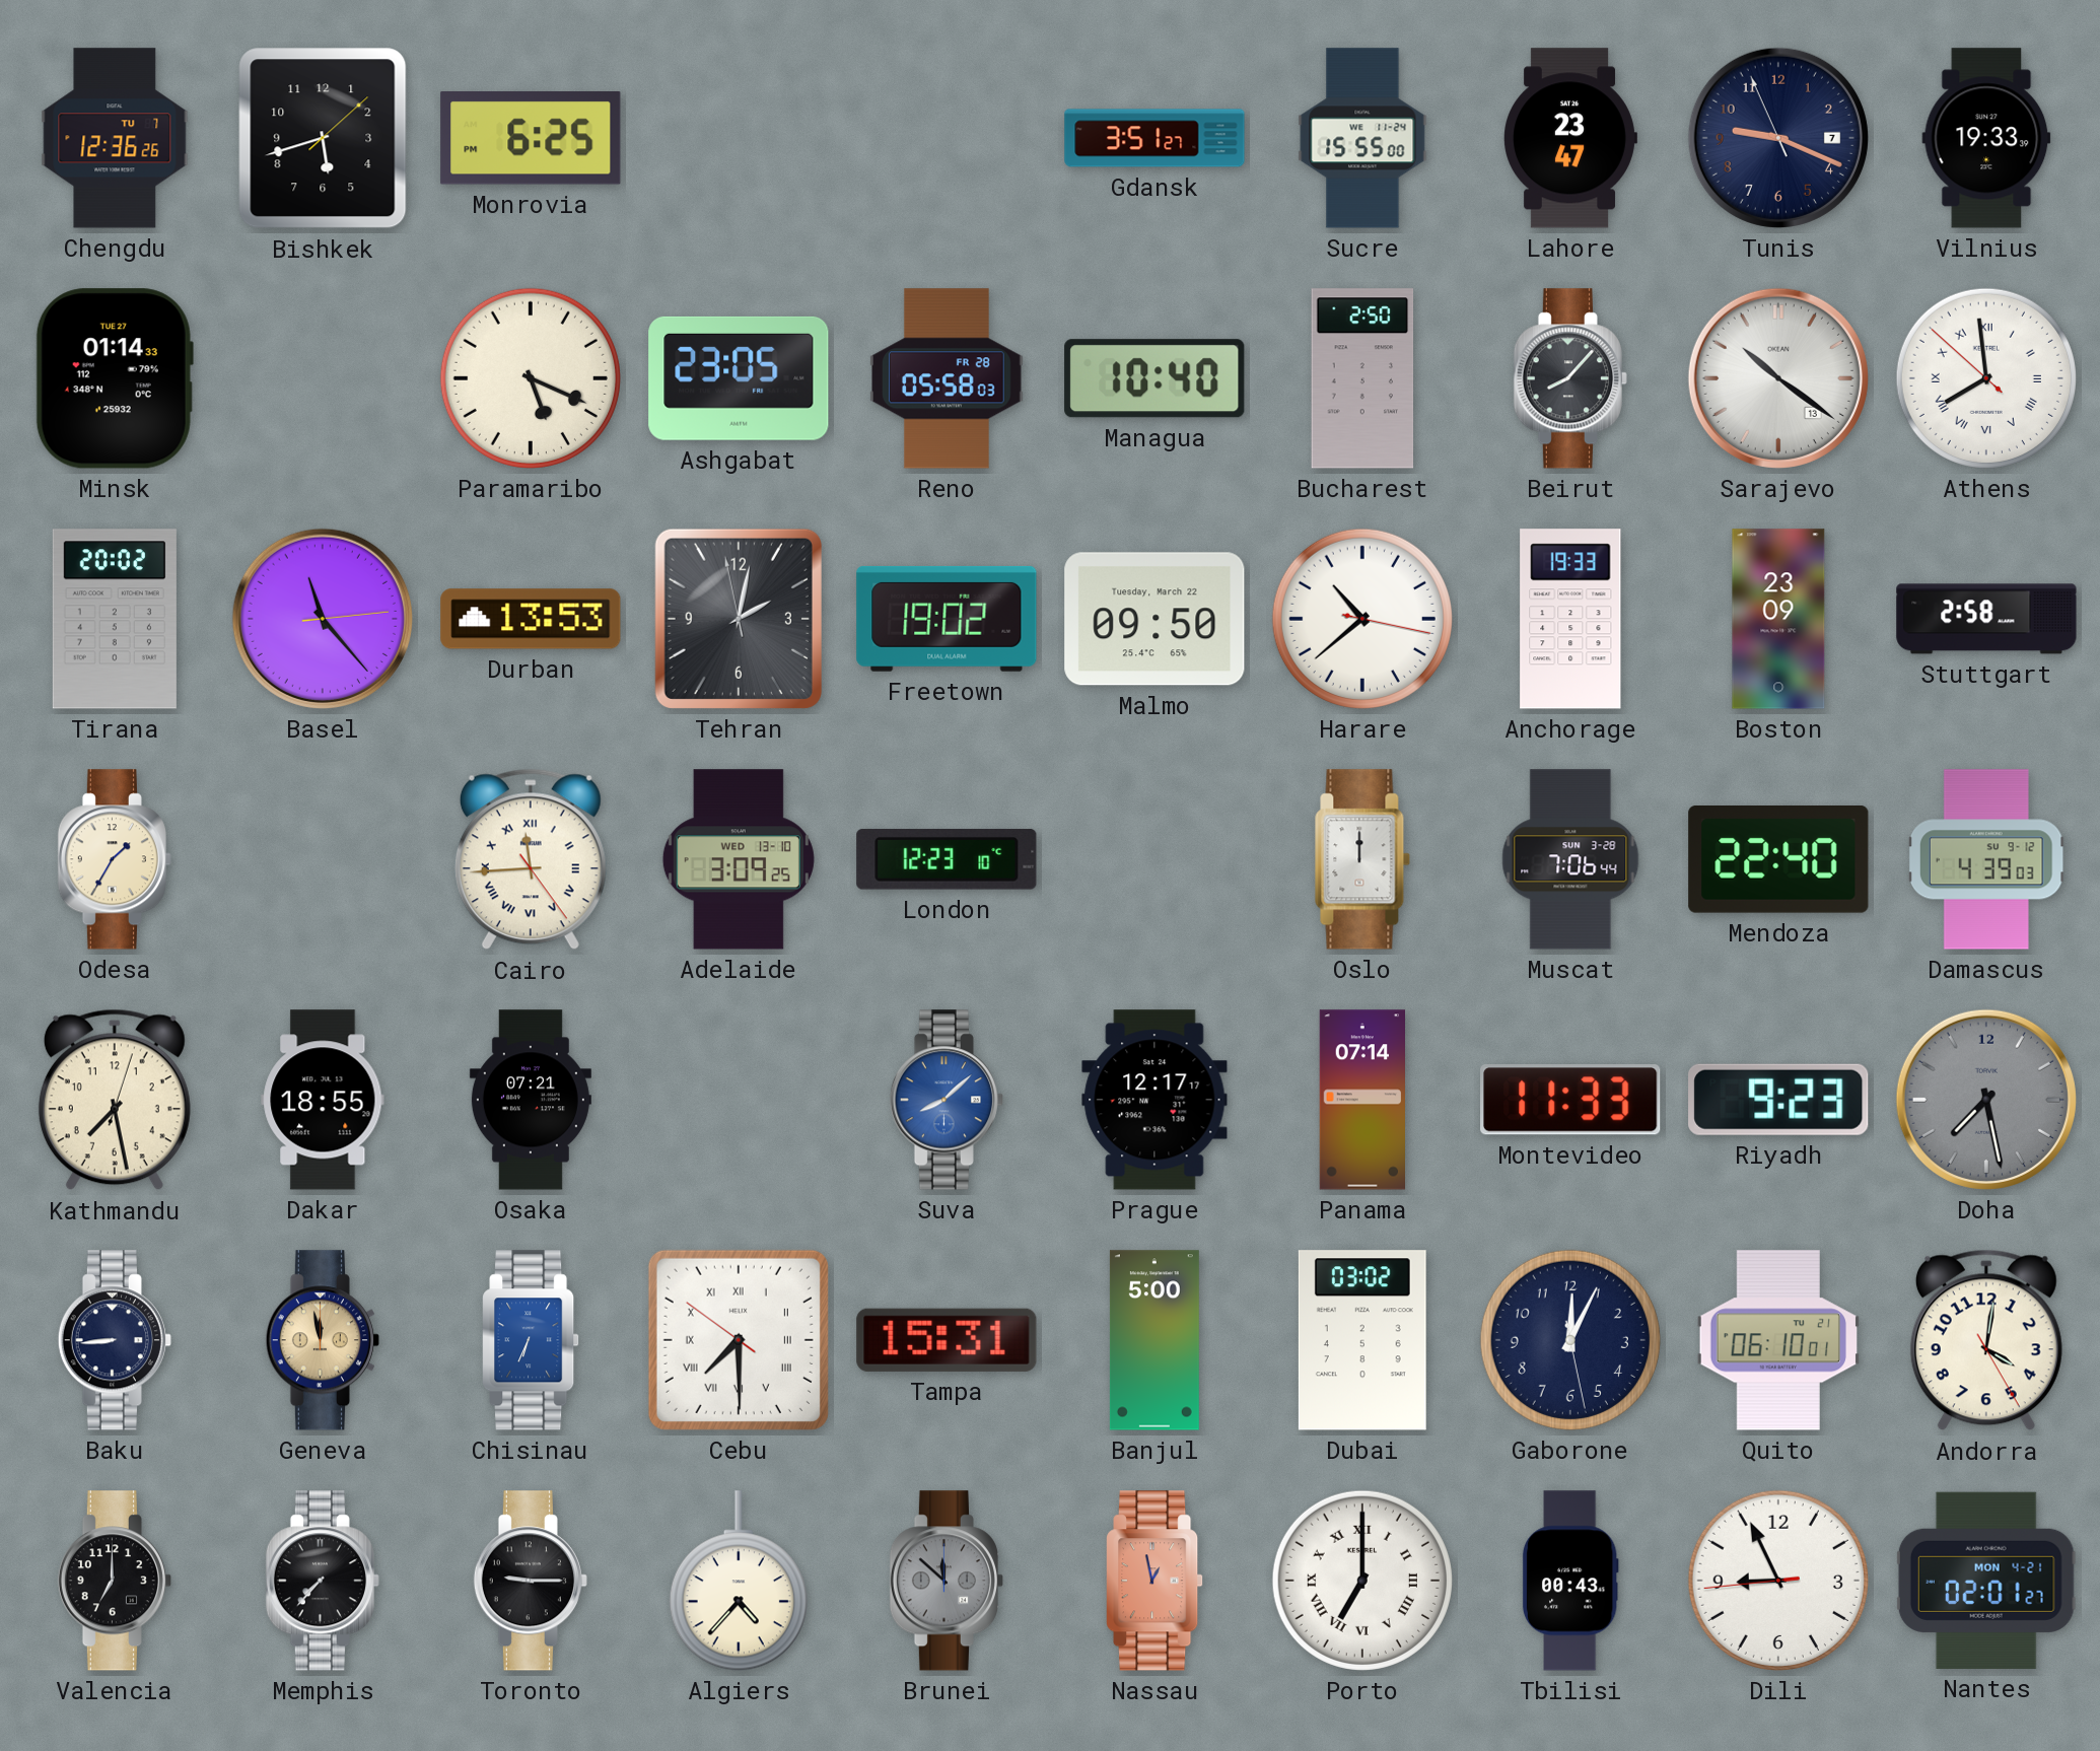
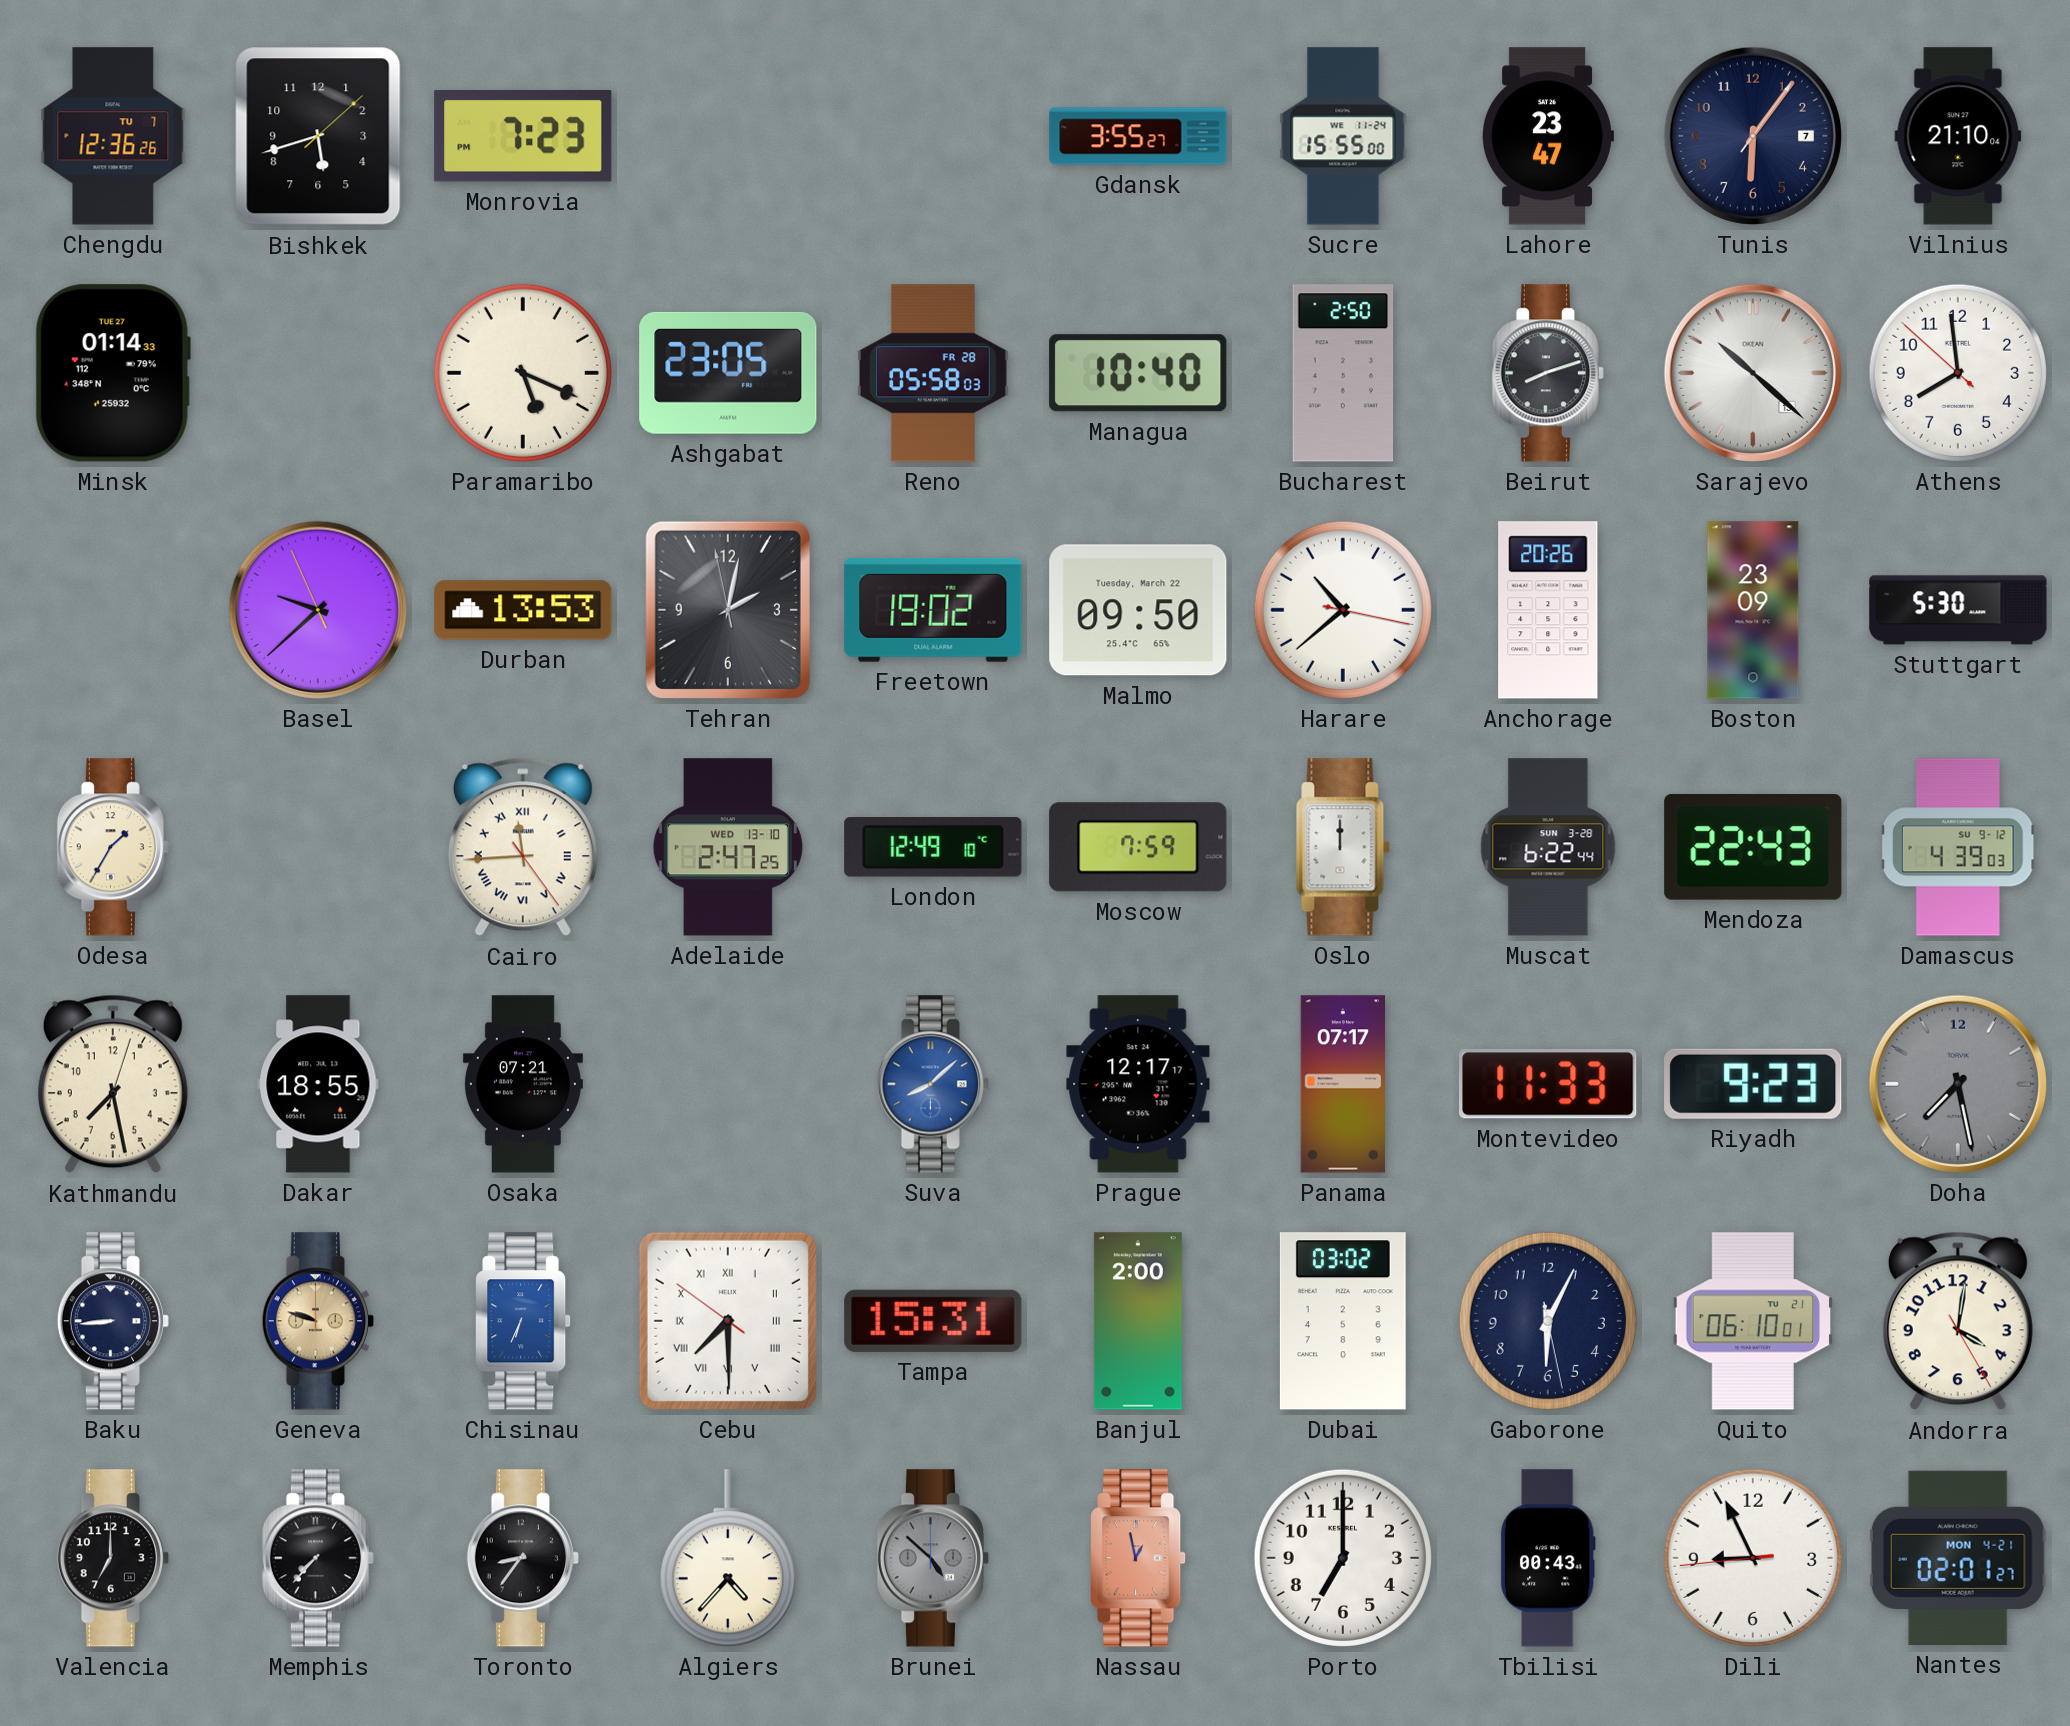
Monrovia: 6:25 -> 7:23 (523, 137)
Gdansk: 3:51 -> 3:55 (1138, 136)
Tunis: 9:18 -> 6:06 (1753, 136)
Vilnius: 19:33 -> 21:10 (1958, 136)
Beirut: 8:07 -> 8:12 (1548, 373)
Sarajevo: 10:21 -> 10:22 (1753, 373)
Athens numerals: Roman -> Arabic (1958, 373)
Tirana: 20:02 -> none (115, 619)
Basel: 11:23 -> 9:37 (318, 610)
Anchorage: 19:33 -> 20:26 (1548, 610)
Stuttgart: 2:58 -> 5:30 (1958, 610)
Adelaide: 3:09 -> 2:47 (728, 847)
London: 12:23 -> 12:49 (933, 847)
Moscow: none -> 7:59 (1138, 847)
Muscat: 7:06 -> 6:22 (1548, 847)
Mendoza: 22:40 -> 22:43 (1753, 848)
Panama: 07:14 -> 07:17 (1342, 1084)
Geneva: 11:58 -> 9:48 (318, 1321)
Banjul: 5:00 -> 2:00 (1138, 1321)
Gaborone: 12:04 -> 6:04 (1548, 1321)
Toronto: 9:15 -> 8:36 (523, 1558)
Brunei: 11:52 -> 4:52 (933, 1558)
Porto numerals: Roman -> Arabic (1343, 1558)
